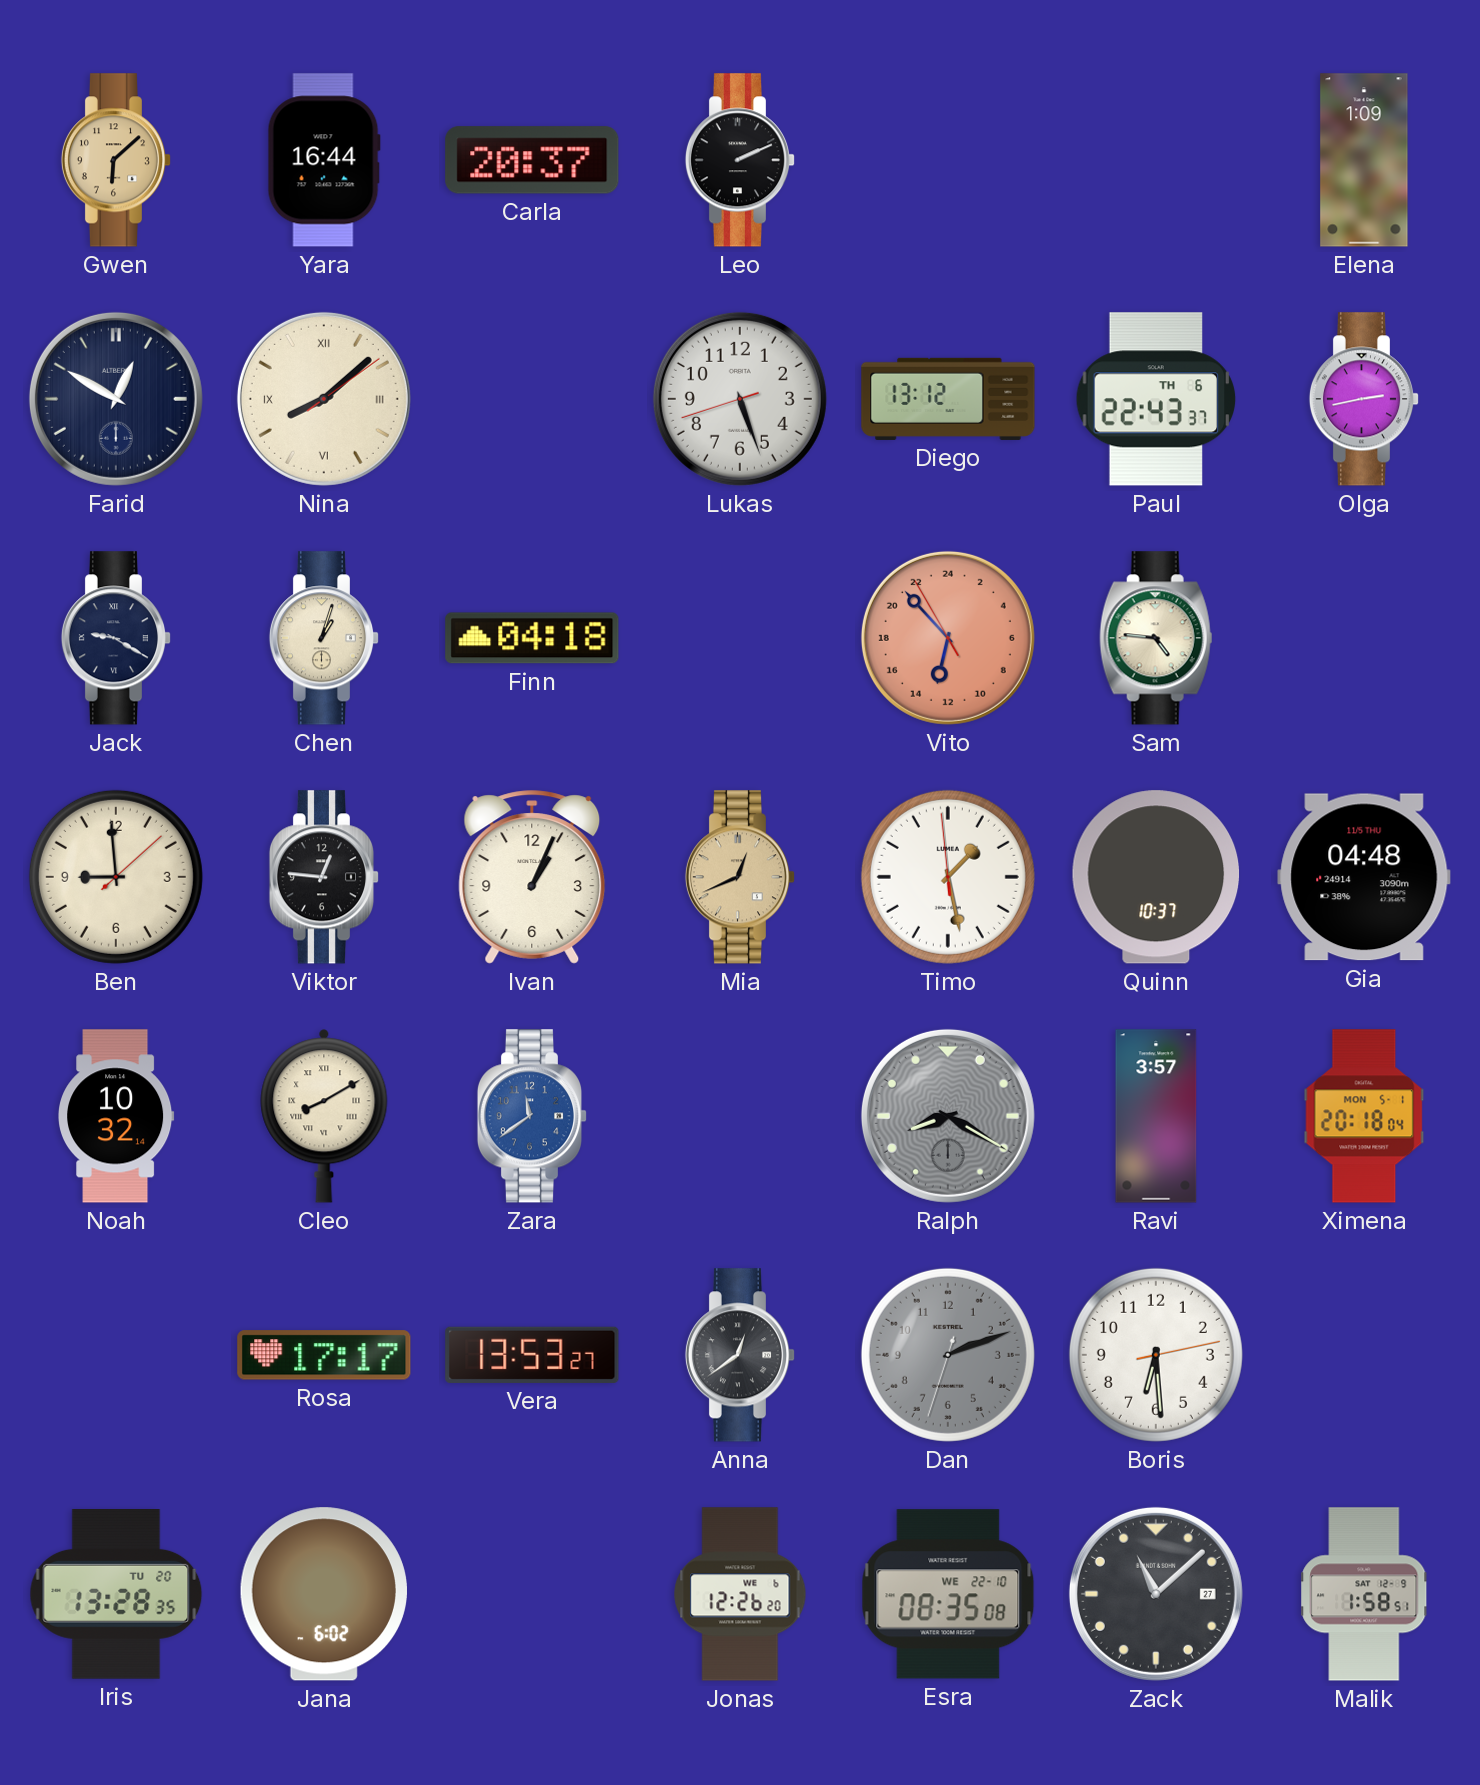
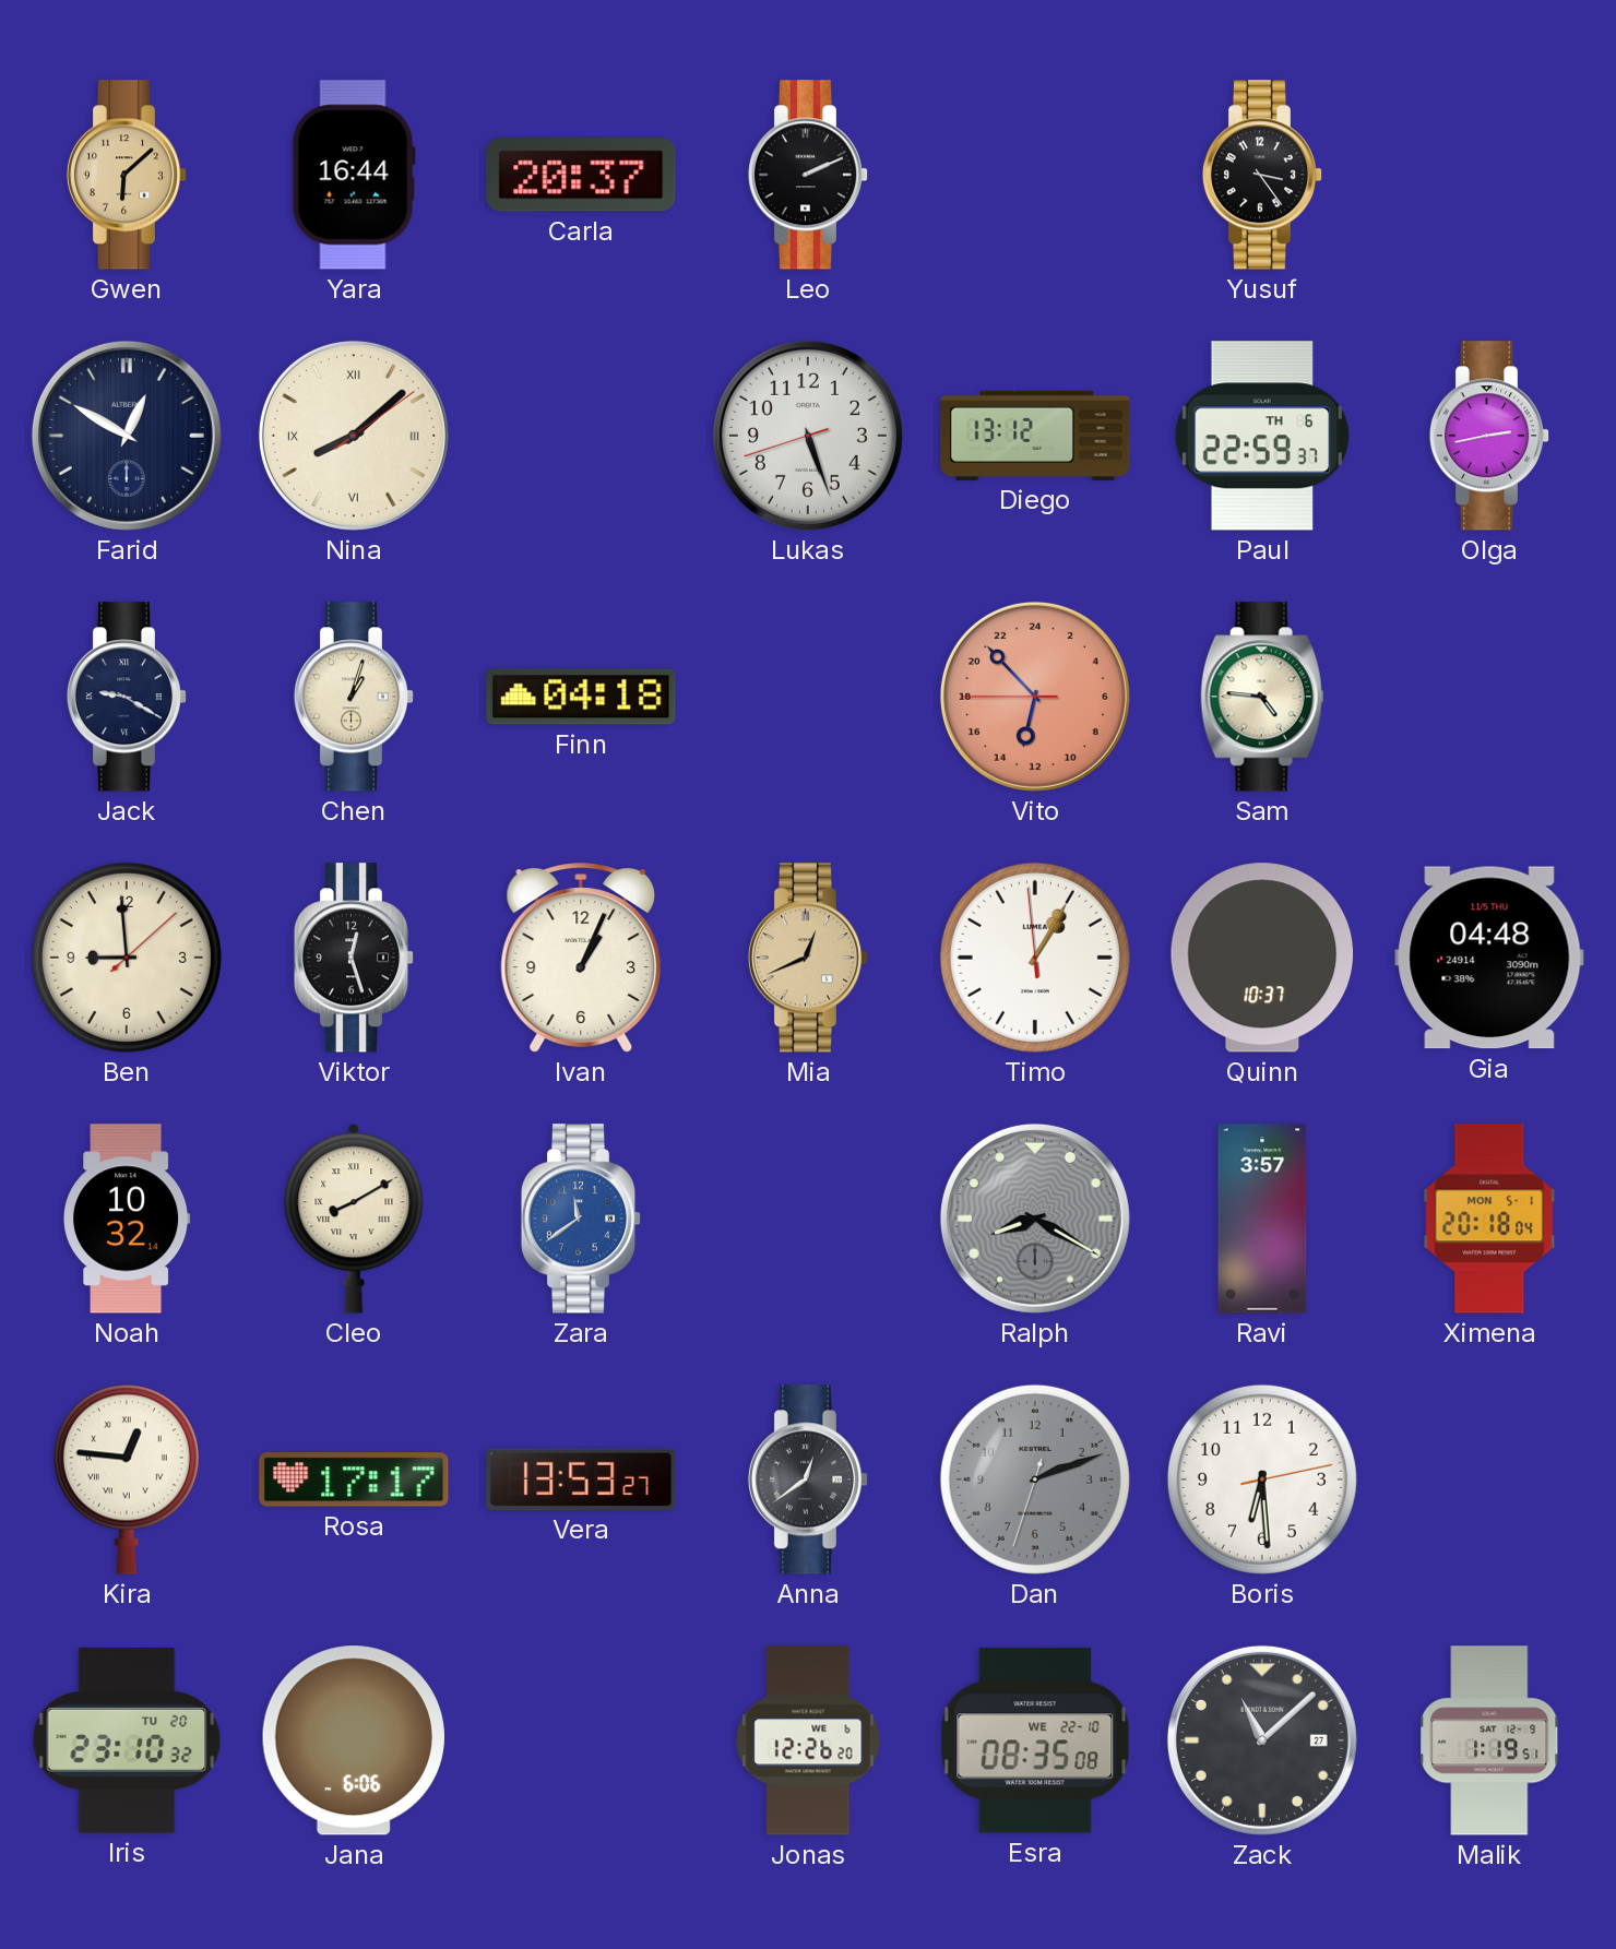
Yusuf: none -> 3:24 (1262, 175)
Elena: 1:09 -> none (1364, 160)
Paul: 22:43 -> 22:59 (1261, 436)
Vito: 12:52:55 -> 12:52:45 (1035, 697)
Viktor: 12:46 -> 12:27 (354, 958)
Timo: 1:27 -> 1:04 (1035, 958)
Kira: none -> 12:46 (127, 1479)
Iris: 13:28 -> 23:10 (127, 1742)
Jana: 6:02 -> 6:06 (354, 1740)
Malik: 1:58 -> 1:19 (1489, 1740)
